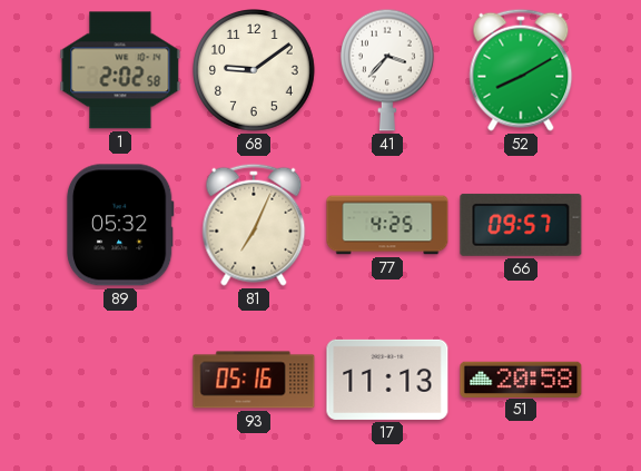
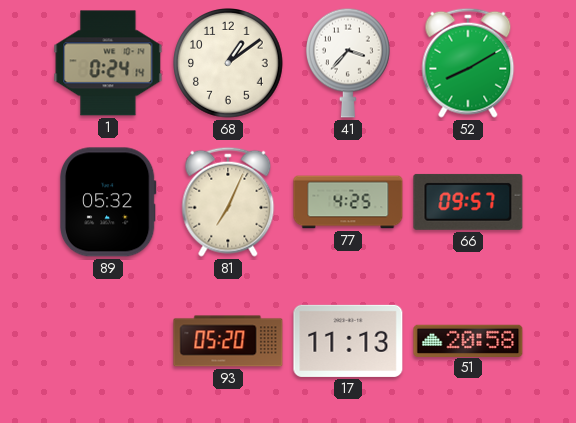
1: 2:02 -> 0:24 (108, 63)
68: 9:09 -> 1:09 (229, 64)
93: 05:16 -> 05:20 (228, 341)
